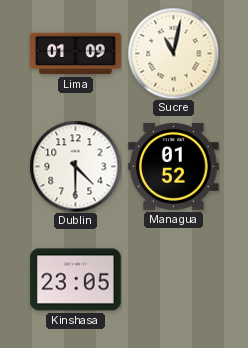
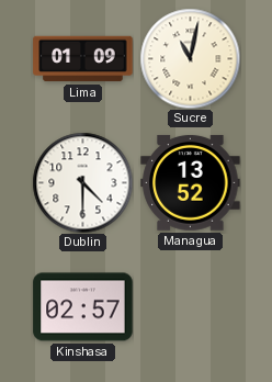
Managua: 01:52 -> 13:52 (191, 182)
Kinshasa: 23:05 -> 02:57 (83, 307)
